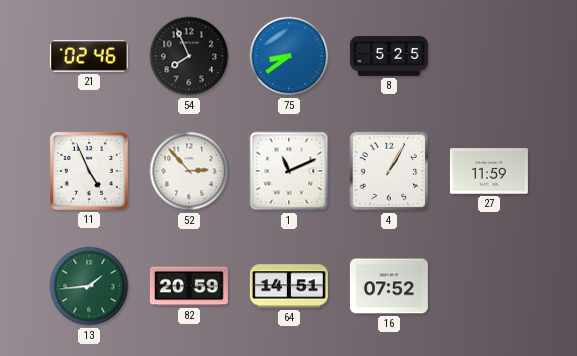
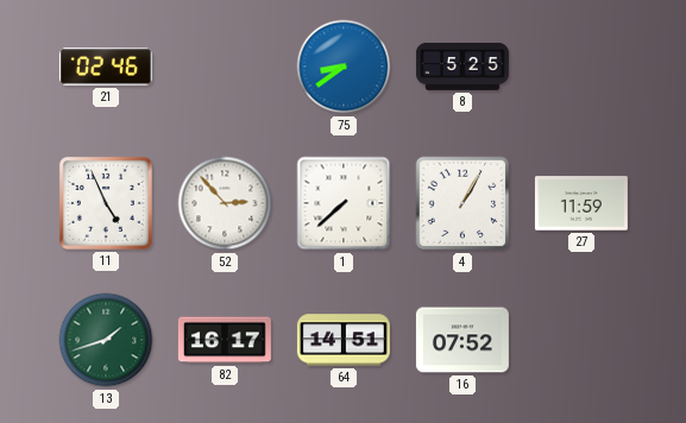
54: 7:56 -> none (189, 56)
1: 11:11 -> 7:38 (344, 203)
13: 1:44 -> 1:42 (106, 340)
82: 20:59 -> 16:17 (225, 340)
